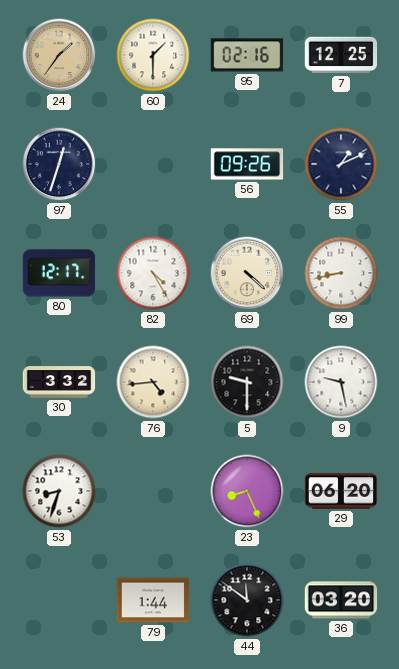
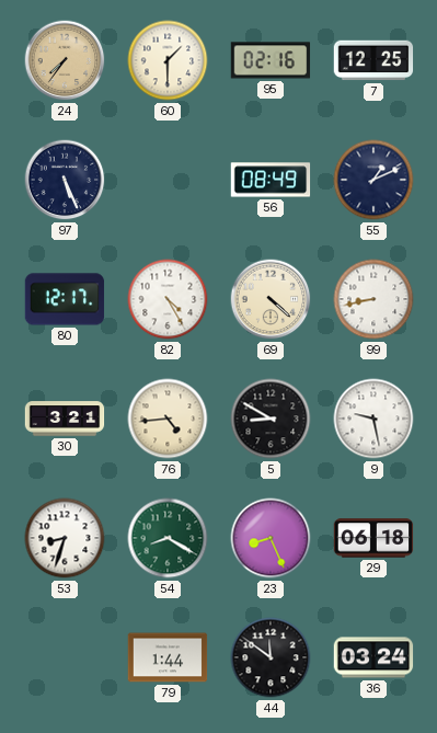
24: 1:36 -> 7:36 (65, 60)
97: 12:33 -> 5:26 (65, 180)
56: 09:26 -> 08:49 (271, 180)
30: 3:32 -> 3:21 (65, 419)
5: 9:30 -> 8:50 (271, 419)
54: none -> 8:20 (168, 538)
29: 06:20 -> 06:18 (373, 538)
36: 03:20 -> 03:24 (373, 657)
